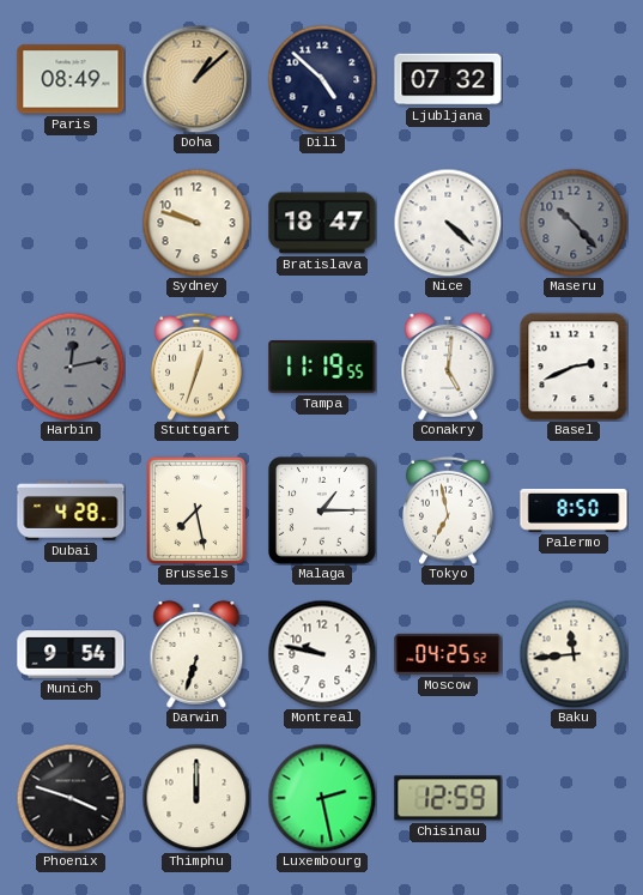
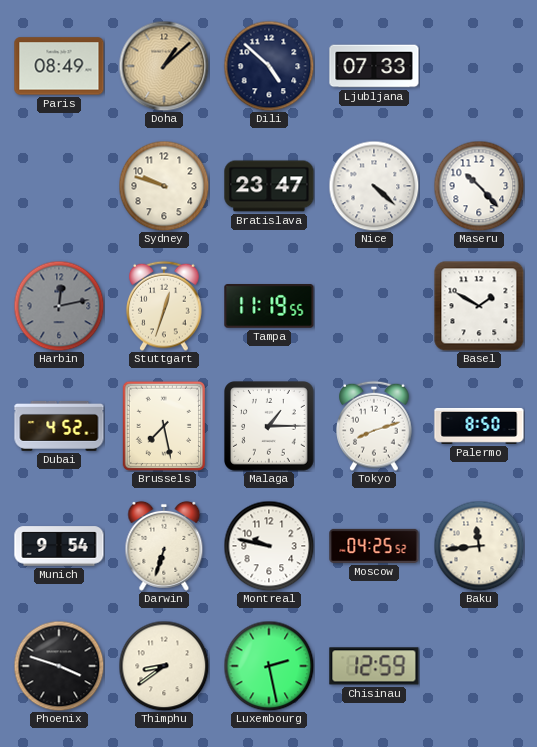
Ljubljana: 07:32 -> 07:33 (374, 66)
Bratislava: 18:47 -> 23:47 (269, 186)
Maseru dial: grey -> white (479, 186)
Conakry: 5:01 -> none (448, 367)
Basel: 2:41 -> 1:50 (479, 306)
Dubai: 4:28 -> 4:52 (59, 426)
Tokyo: 6:58 -> 8:12 (374, 426)
Thimphu: 12:00 -> 8:39 (164, 666)
